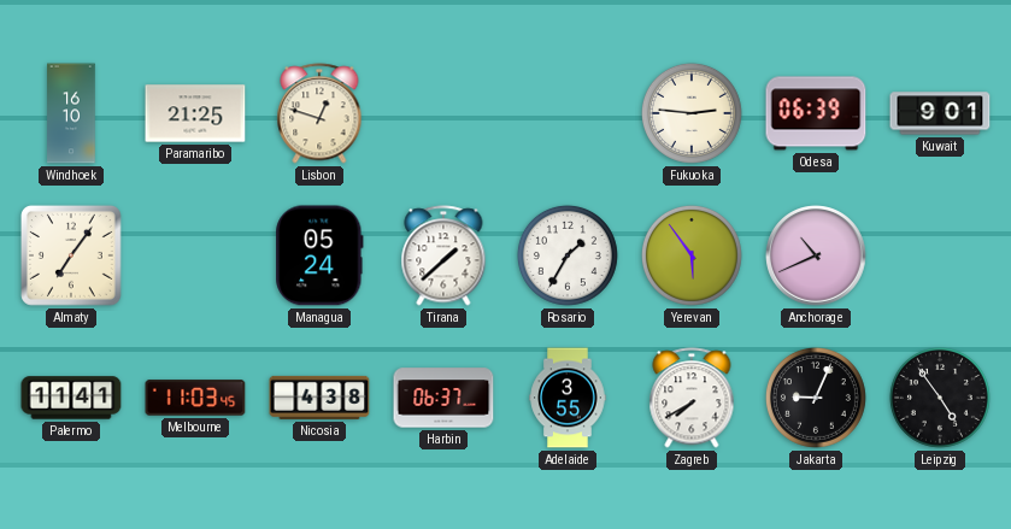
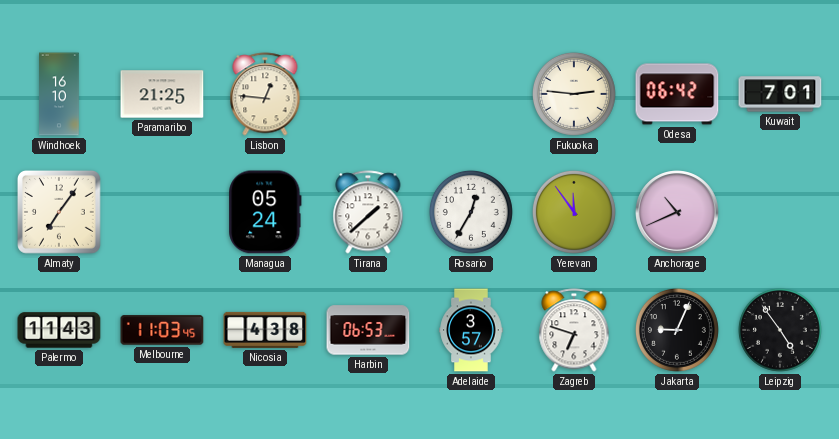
Lisbon: 12:48 -> 12:46 (265, 94)
Odesa: 06:39 -> 06:42 (677, 94)
Kuwait: 9:01 -> 7:01 (780, 94)
Rosario: 1:35 -> 12:35 (471, 212)
Yerevan: 5:54 -> 11:54 (574, 212)
Palermo: 11:41 -> 11:43 (59, 330)
Harbin: 06:37 -> 06:53 (368, 330)
Adelaide: 3:55 -> 3:57 (471, 330)
Zagreb: 7:40 -> 6:48 (574, 330)
